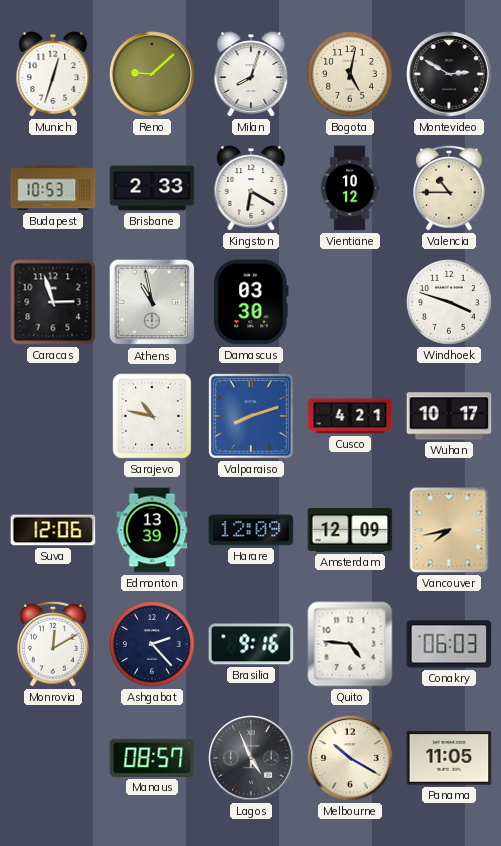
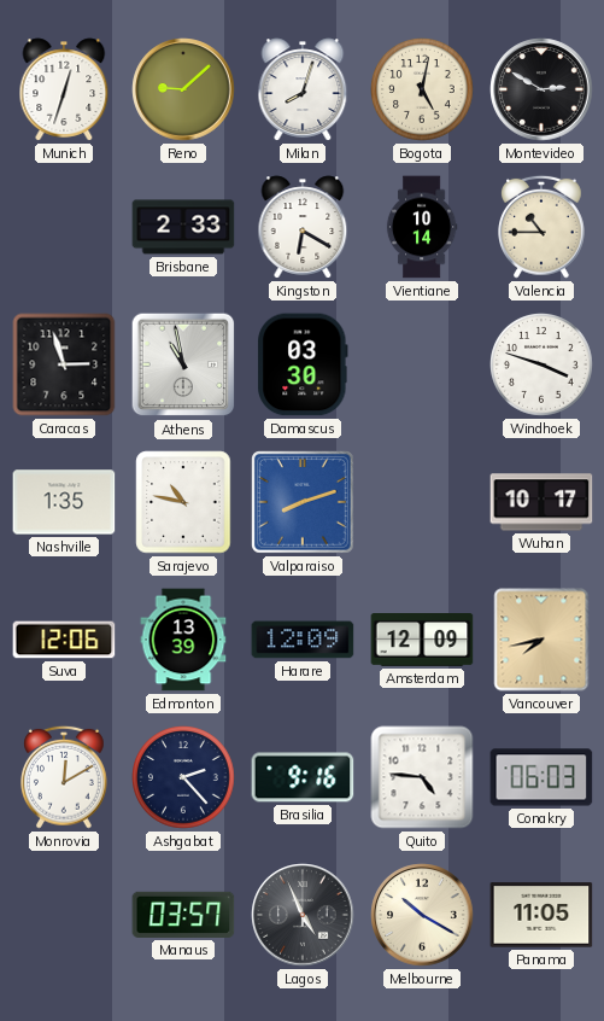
Budapest: 10:53 -> none (53, 188)
Vientiane: 10:12 -> 10:14 (422, 227)
Nashville: none -> 1:35 (64, 502)
Cusco: 4:21 -> none (350, 416)
Manaus: 08:57 -> 03:57 (183, 915)
